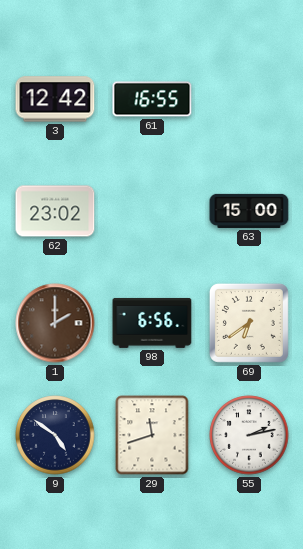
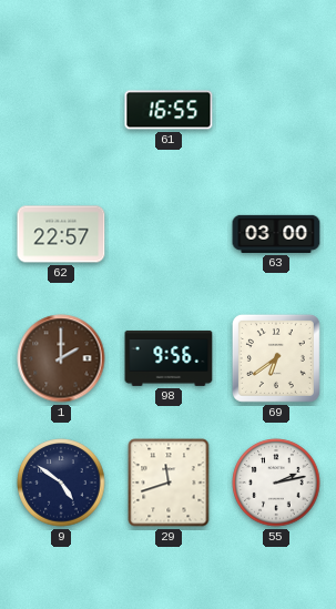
3: 12:42 -> none (55, 99)
62: 23:02 -> 22:57 (61, 234)
63: 15:00 -> 03:00 (276, 234)
98: 6:56 -> 9:56 (169, 358)
